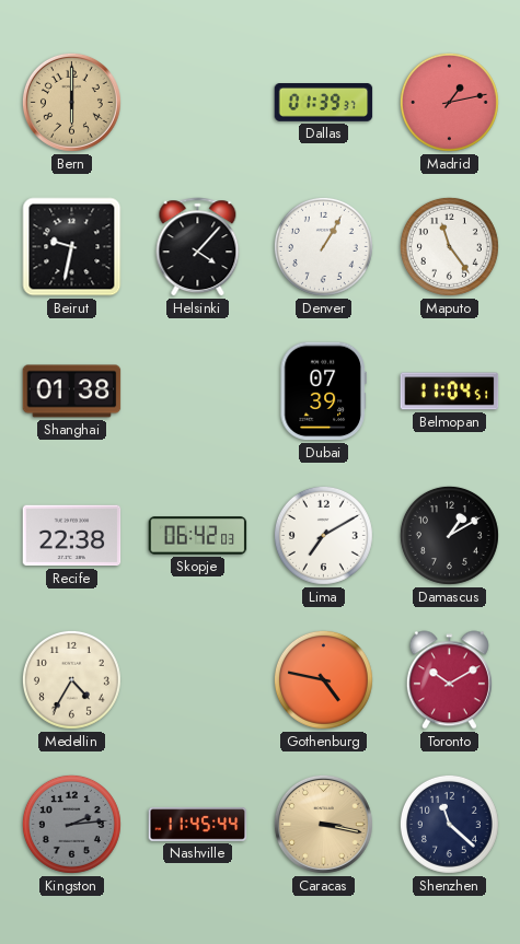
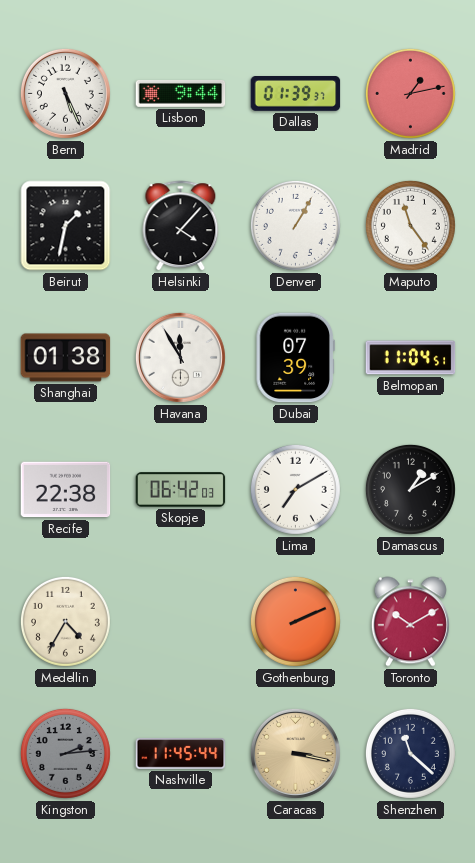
Bern: 6:00 -> 5:26 (65, 93)
Bern dial: champagne -> white (65, 93)
Lisbon: none -> 9:44 (181, 93)
Beirut: 9:32 -> 1:32 (66, 226)
Havana: none -> 11:55 (180, 357)
Gothenburg: 4:47 -> 2:11 (295, 621)
